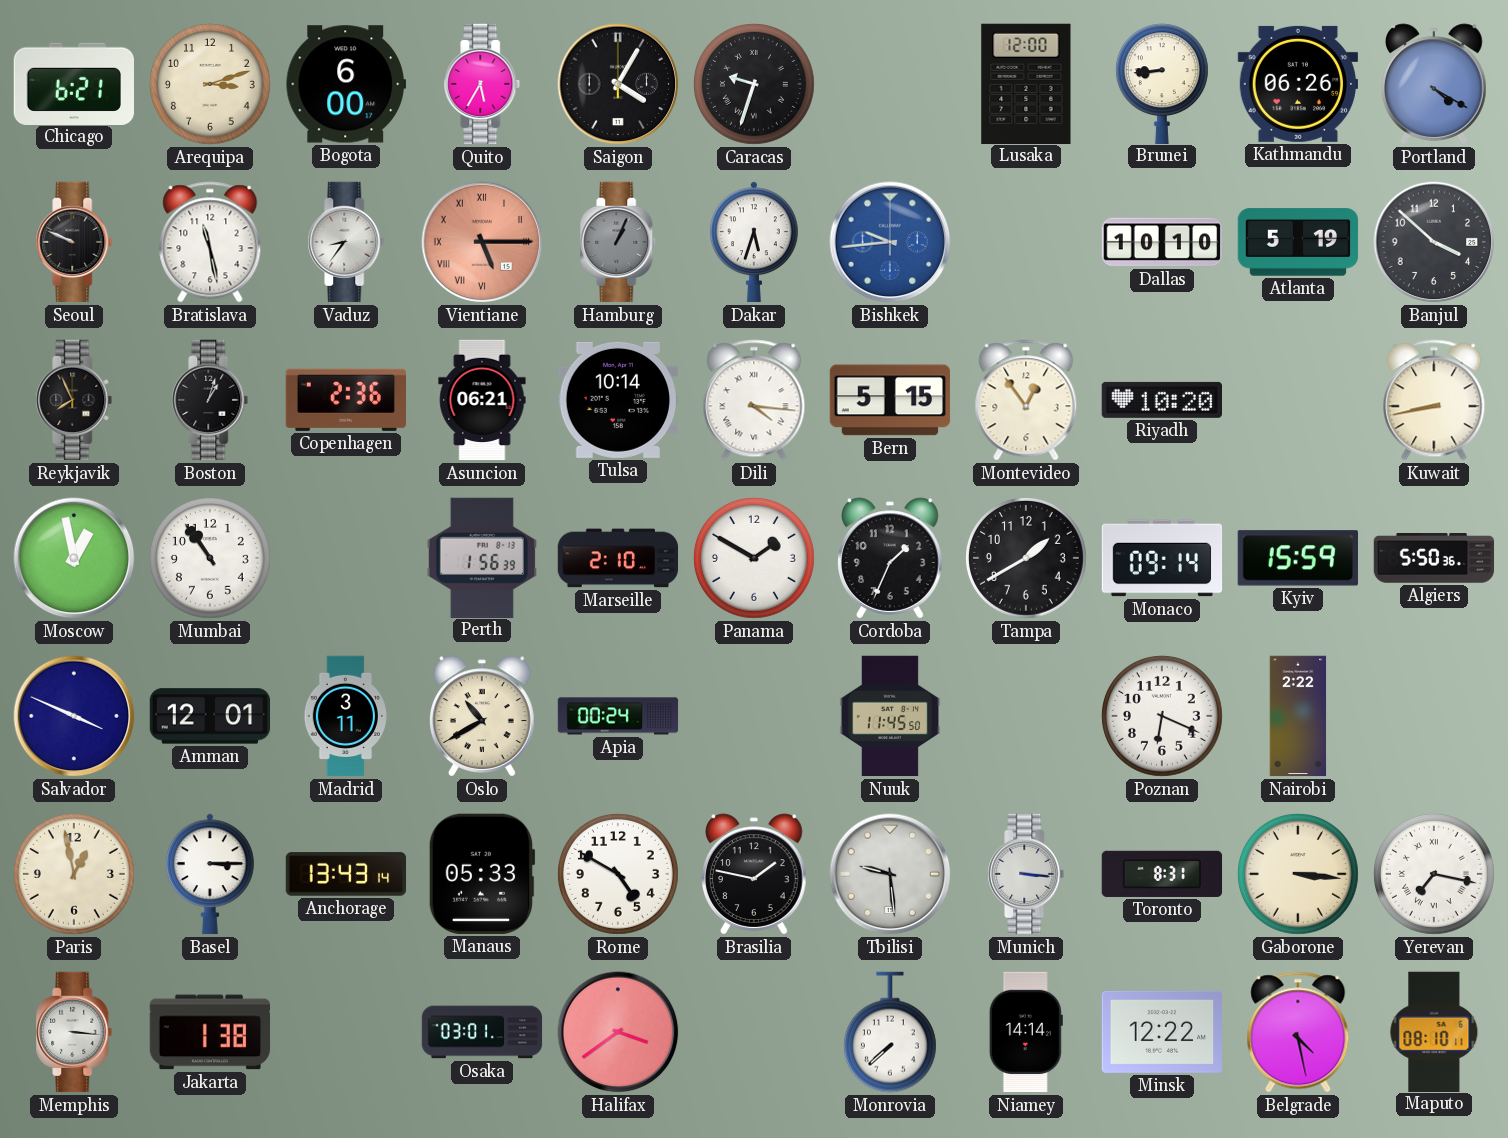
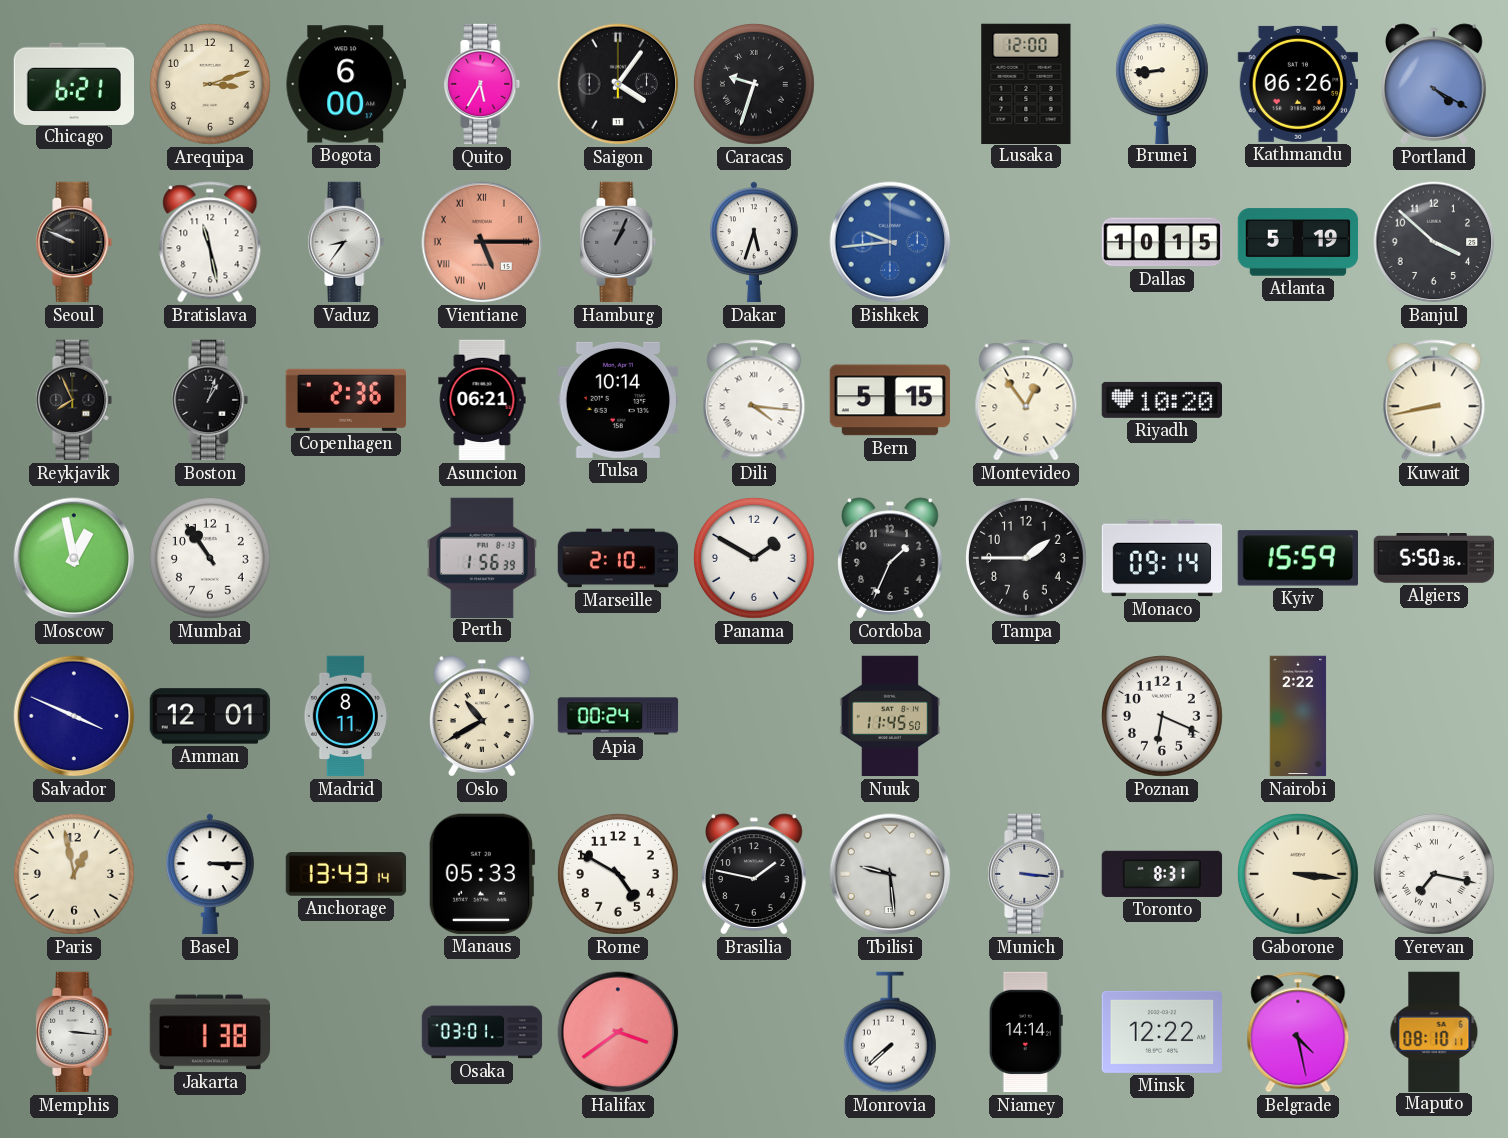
Saigon: 4:05 -> 4:06 (618, 84)
Dallas: 10:10 -> 10:15 (1162, 242)
Tampa: 1:40 -> 1:45 (1027, 559)
Madrid: 3:11 -> 8:11 (346, 716)
